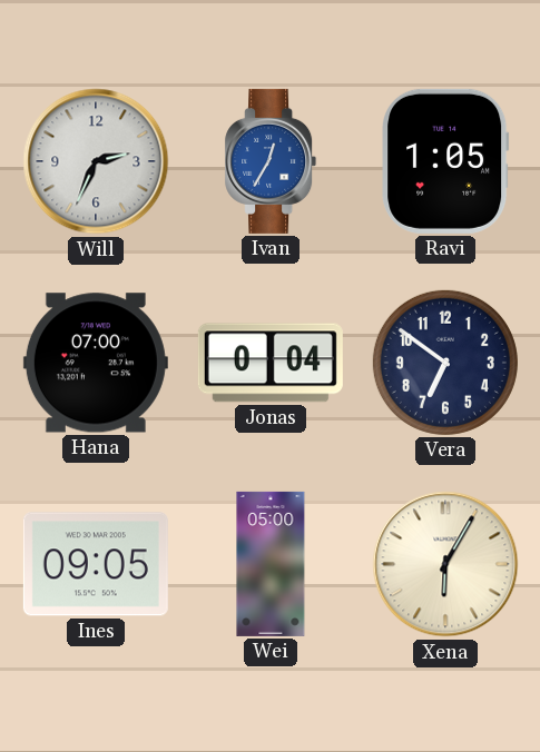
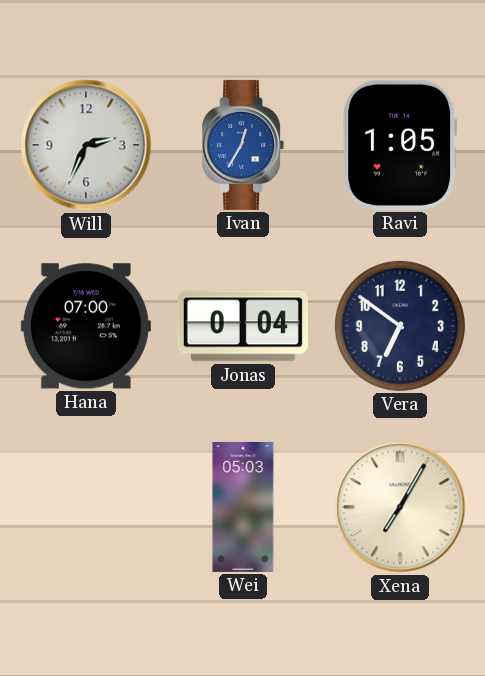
Ines: 09:05 -> none (96, 564)
Wei: 05:00 -> 05:03 (243, 507)
Xena: 6:05 -> 7:05 (400, 507)
